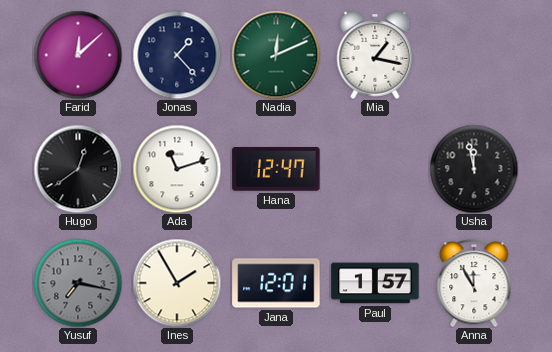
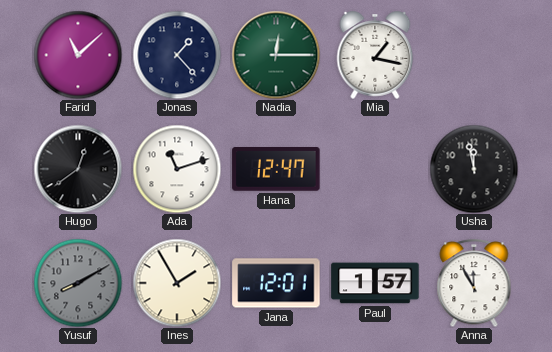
Farid: 12:08 -> 11:08 (78, 55)
Nadia: 12:11 -> 12:15 (276, 55)
Yusuf: 7:17 -> 8:10 (78, 283)
